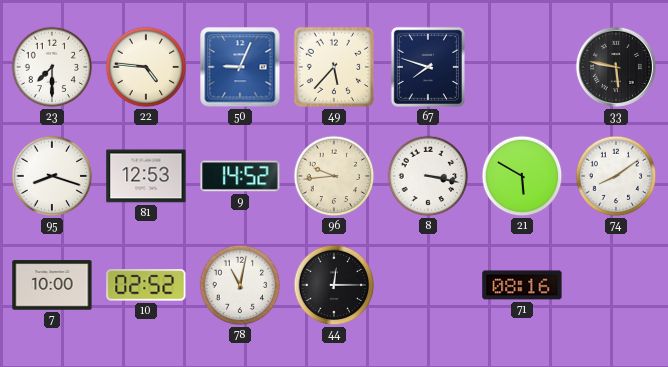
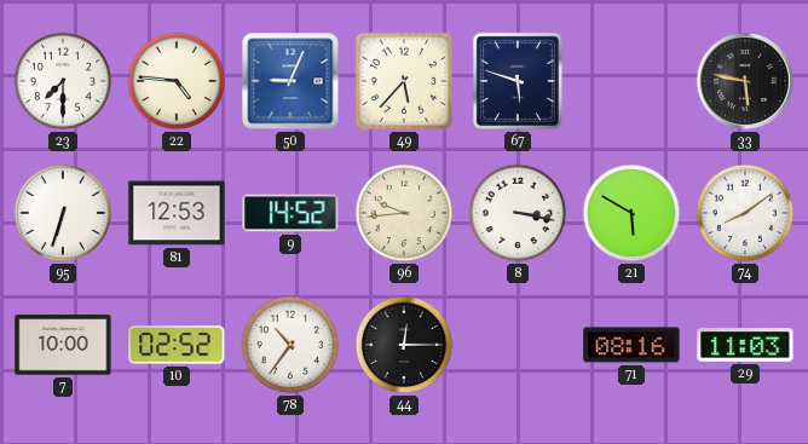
67: 7:48 -> 5:48 (518, 81)
95: 8:18 -> 6:33 (63, 213)
78: 11:02 -> 10:36 (290, 345)
29: none -> 11:03 (745, 346)
